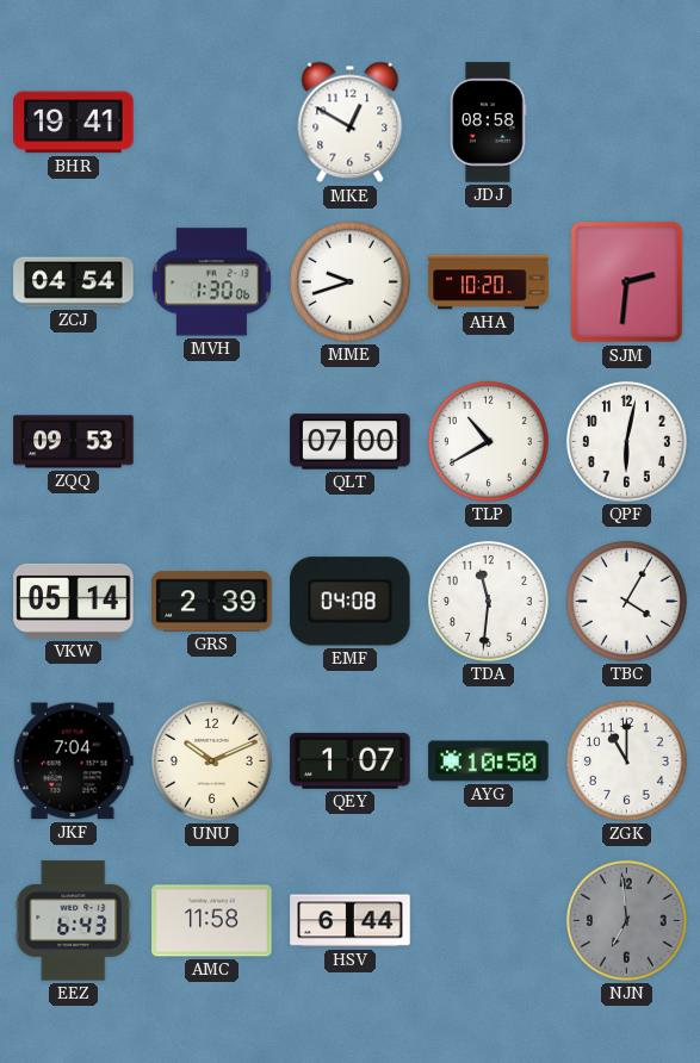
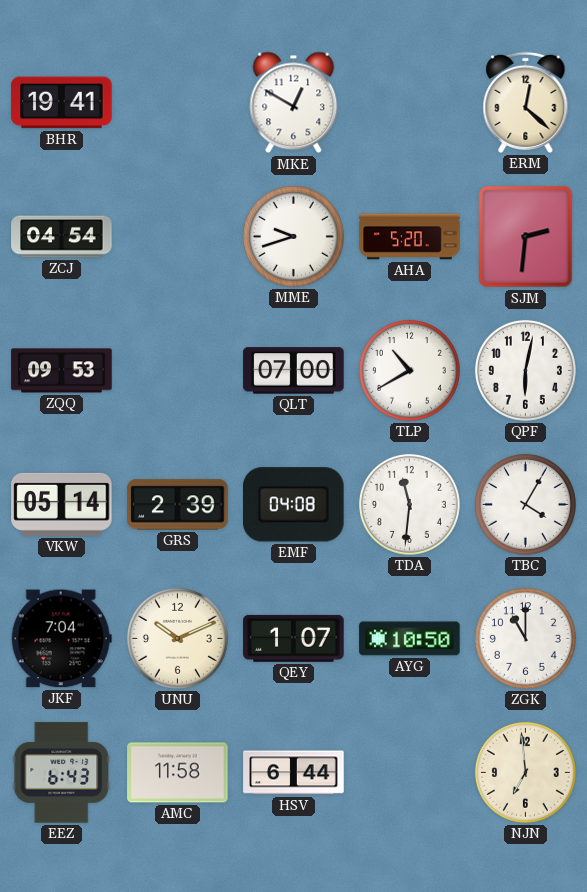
JDJ: 08:58 -> none (489, 123)
ERM: none -> 12:22 (526, 102)
MVH: 1:30 -> none (211, 282)
AHA: 10:20 -> 5:20 (410, 237)
NJN dial: grey -> cream (525, 772)
